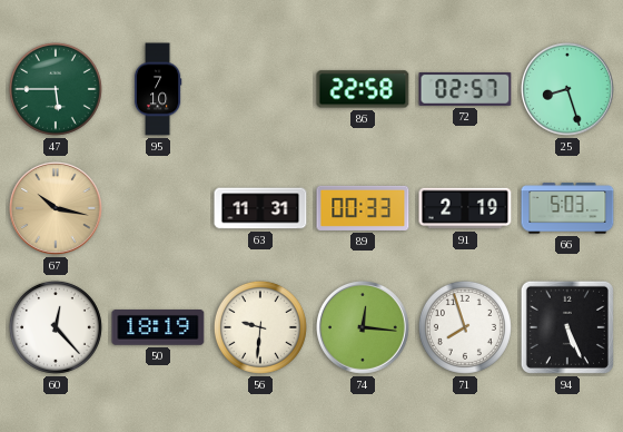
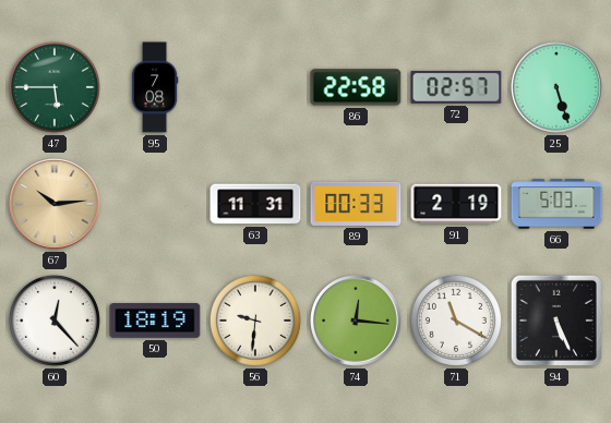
95: 7:10 -> 7:08 (155, 87)
25: 8:27 -> 5:27 (558, 88)
67: 10:17 -> 10:14 (56, 205)
71: 7:57 -> 11:20 (456, 321)
